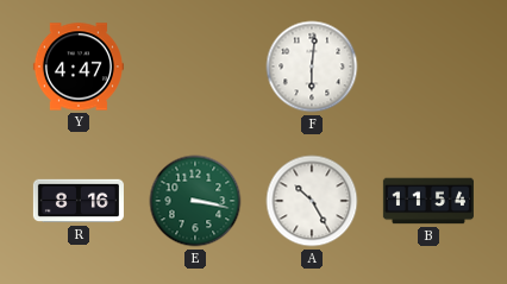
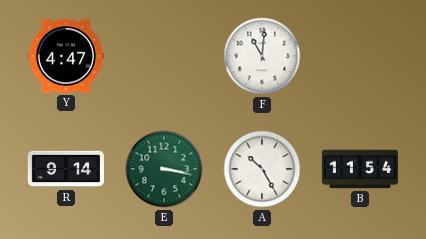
F: 6:01 -> 11:01 (262, 56)
R: 8:16 -> 9:14 (66, 169)
